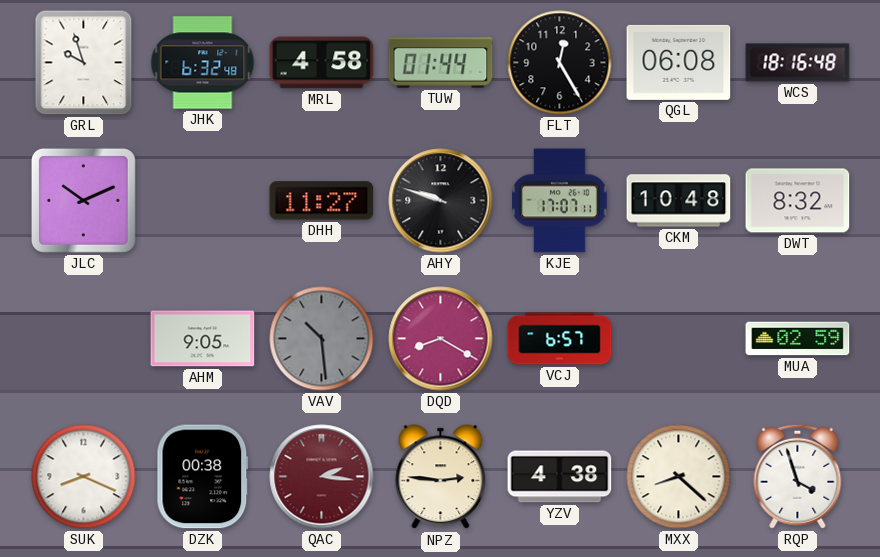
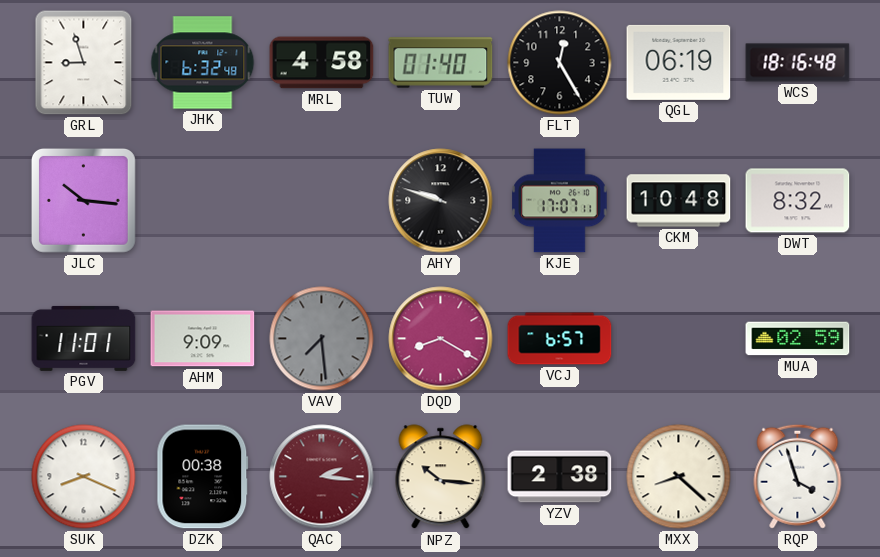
GRL: 9:57 -> 8:57 (84, 63)
TUW: 01:44 -> 01:40 (441, 63)
QGL: 06:08 -> 06:19 (679, 62)
JLC: 10:11 -> 10:16 (83, 200)
DHH: 11:27 -> none (322, 201)
PGV: none -> 11:01 (84, 338)
AHM: 9:05 -> 9:09 (203, 339)
VAV: 10:29 -> 7:29 (322, 339)
NPZ: 2:46 -> 10:16 (441, 477)
YZV: 4:38 -> 2:38 (560, 477)
